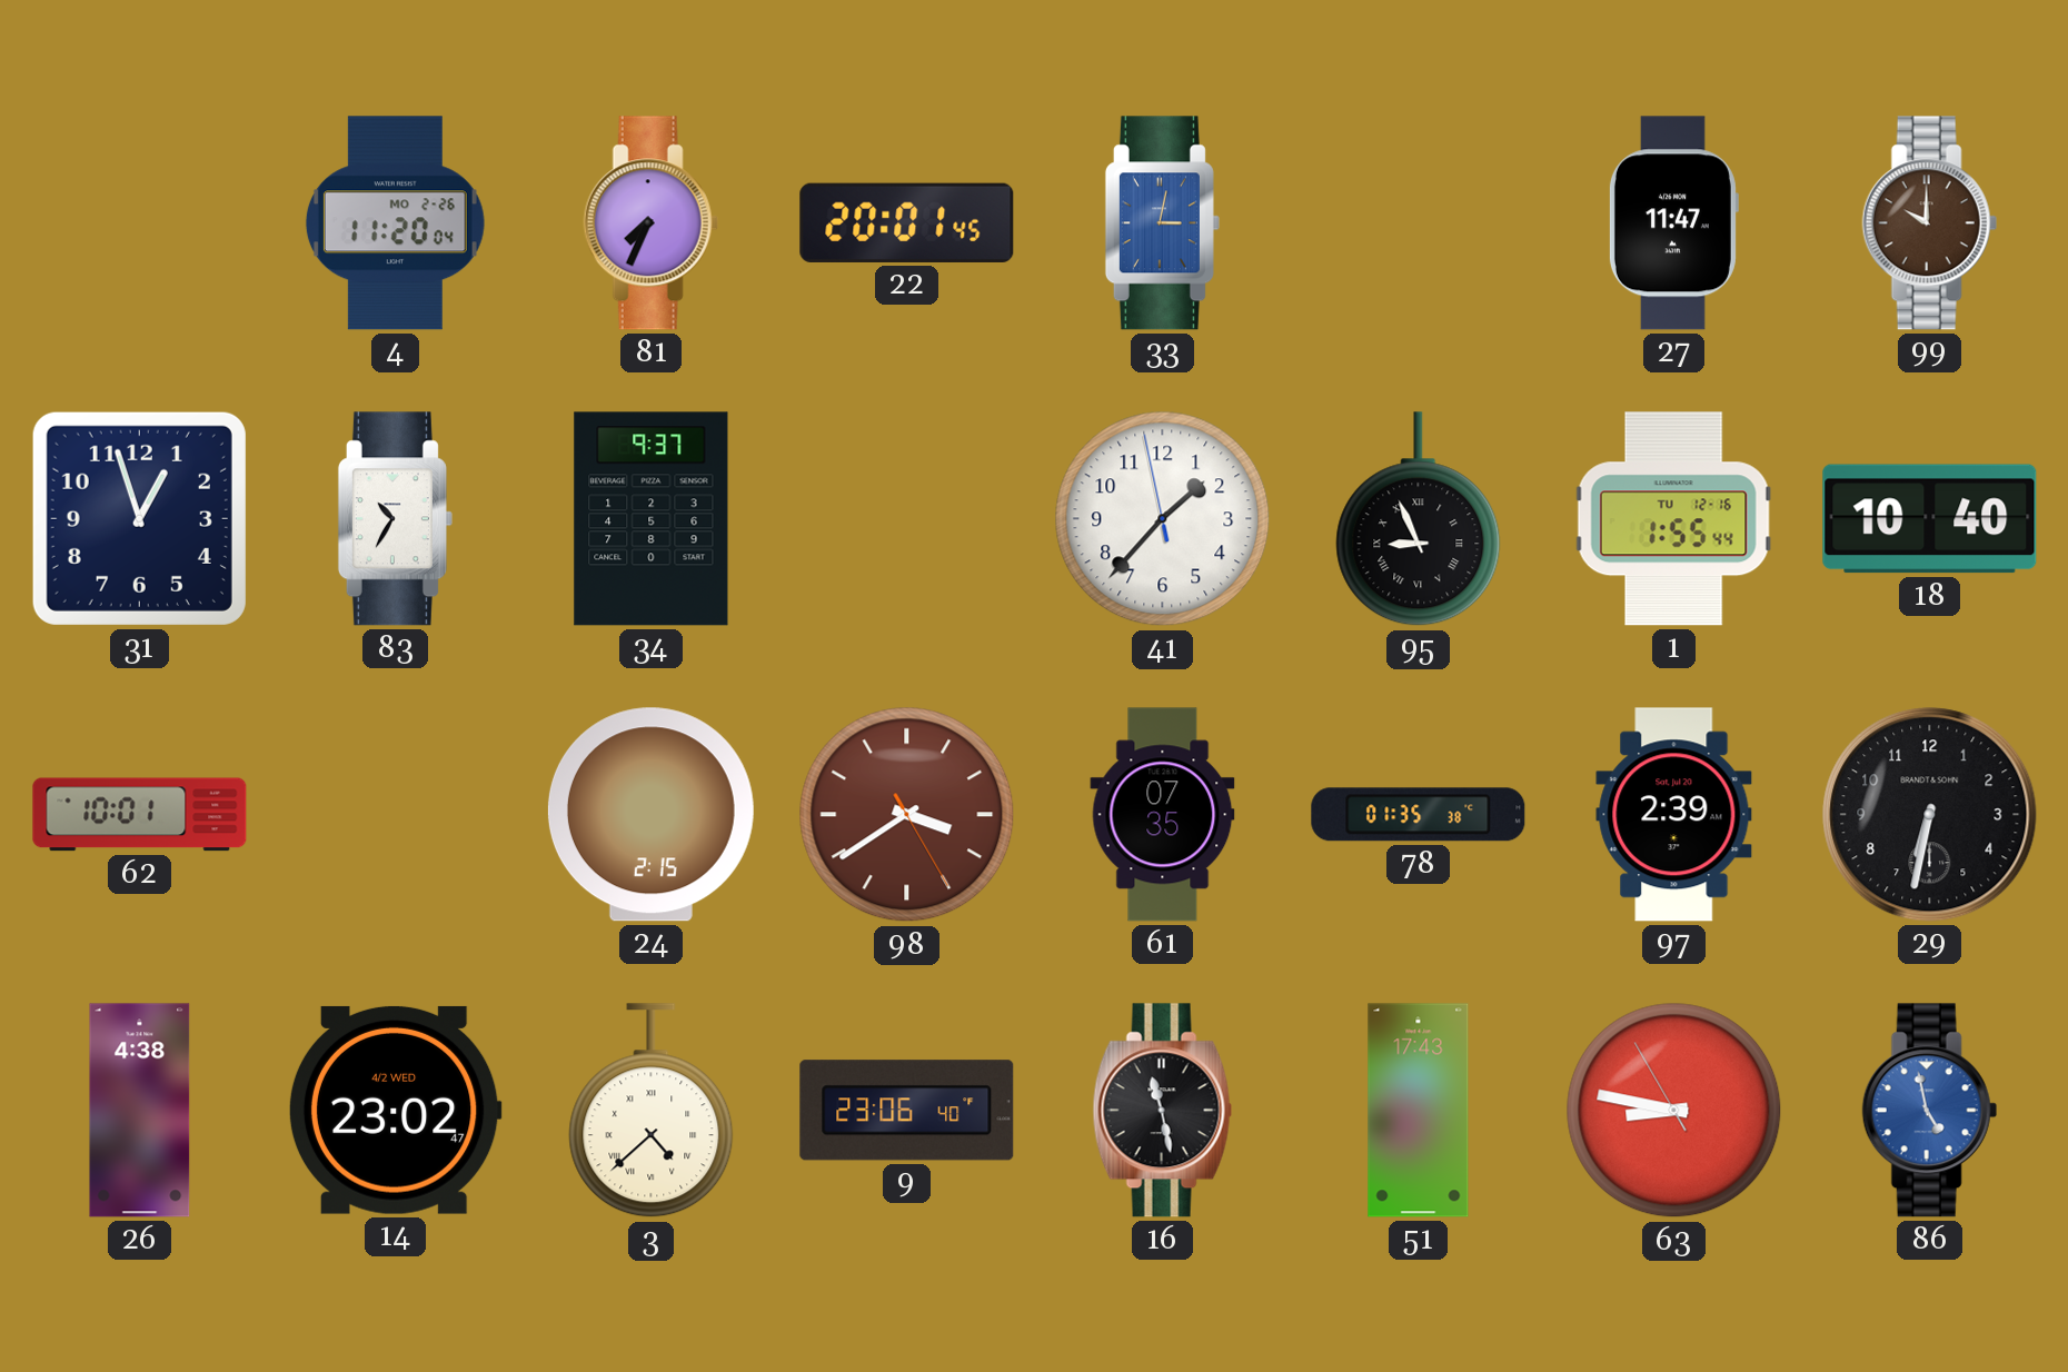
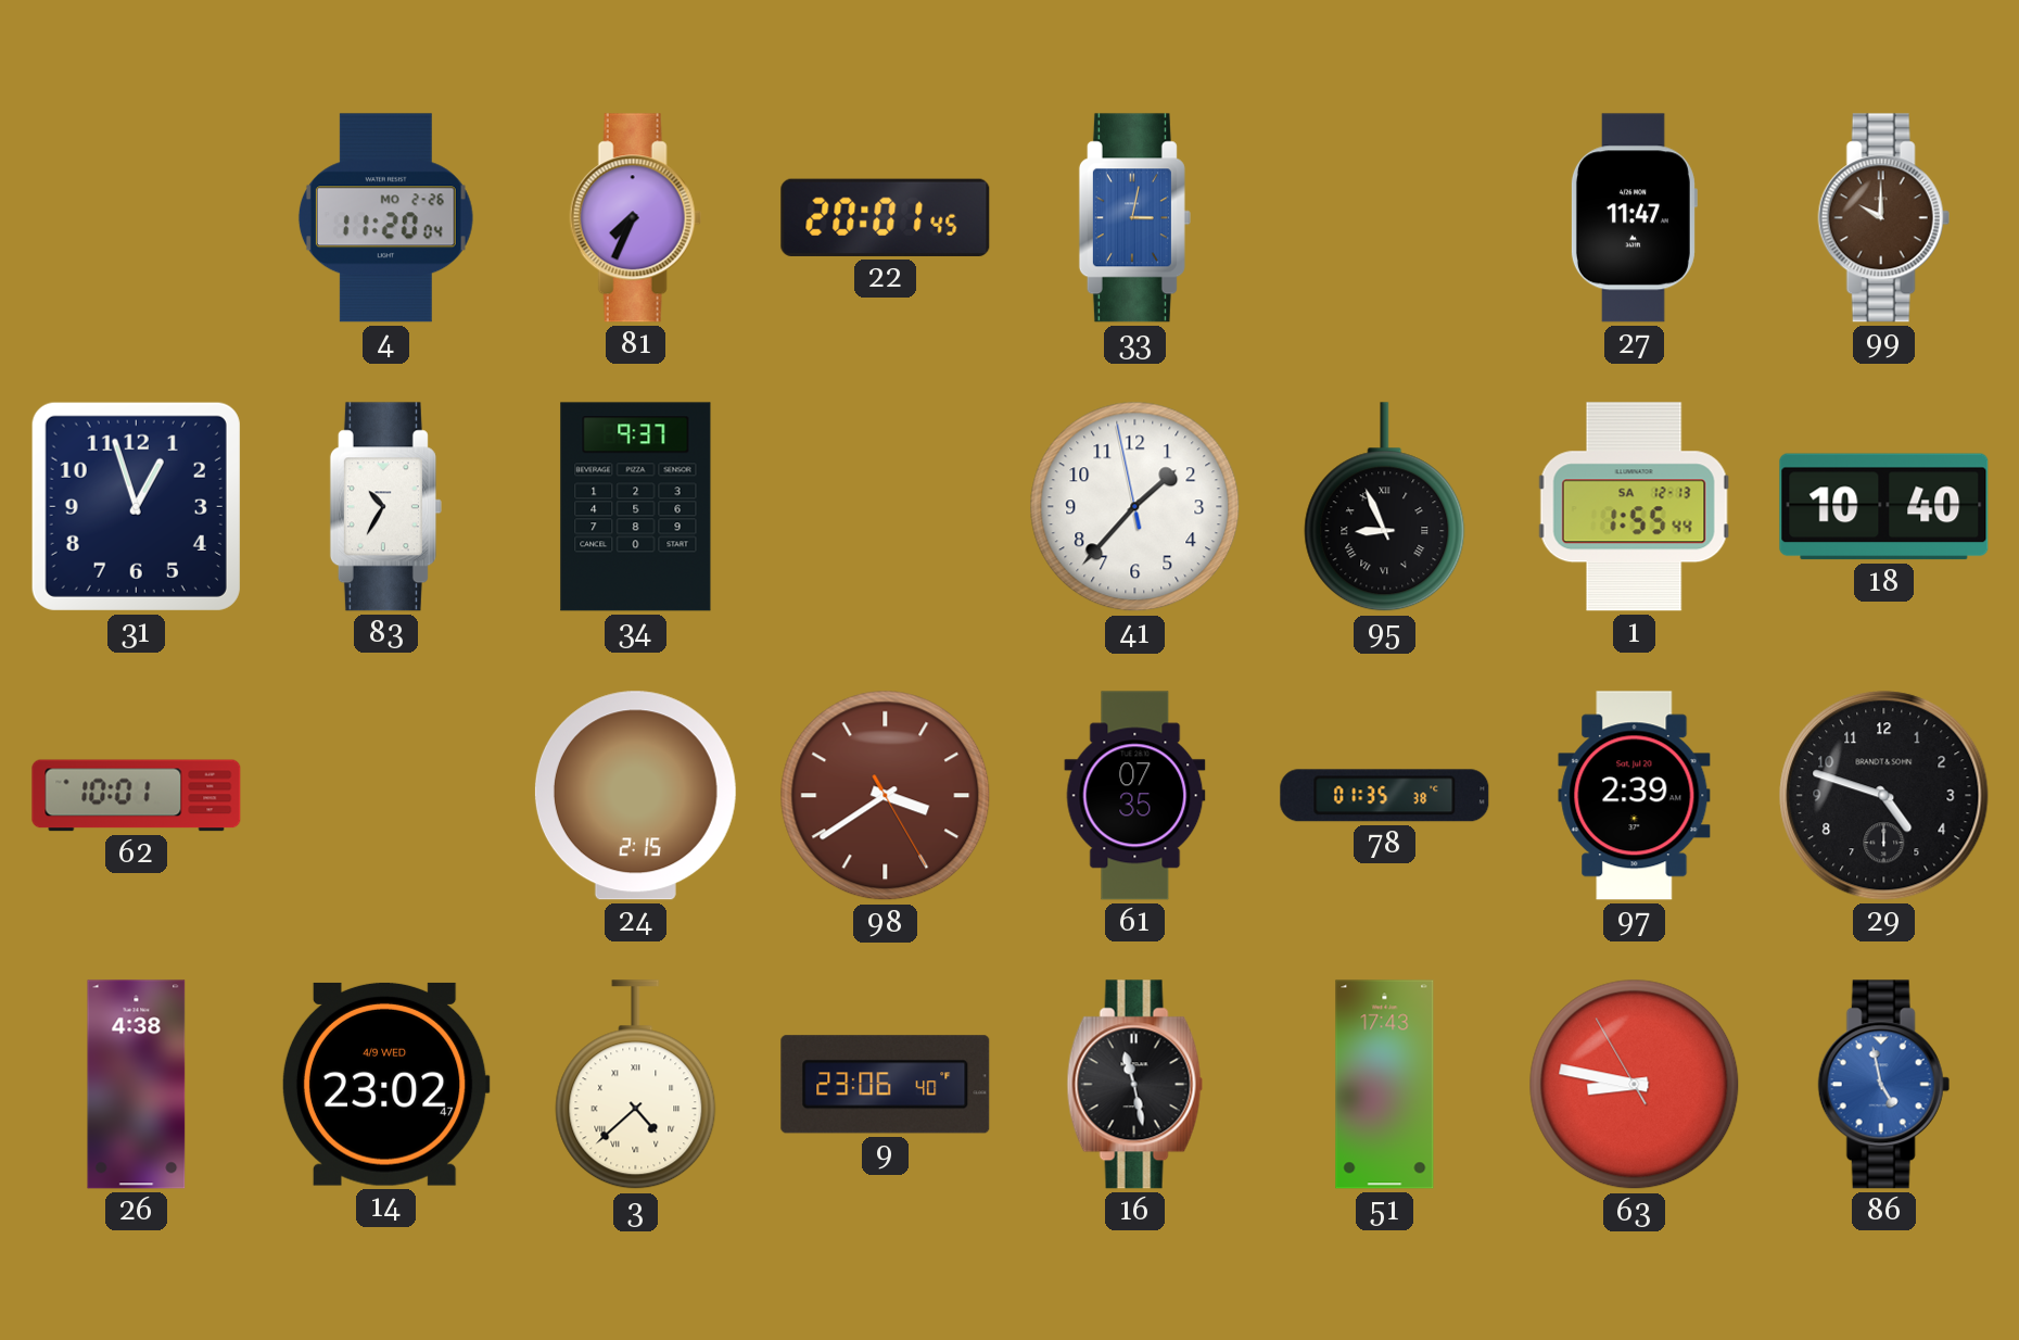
1 date: TU 12-16 -> SA 12-13 (1635, 507)
29: 6:32 -> 4:48 (1884, 796)
14 date: 4/2 WED -> 4/9 WED (385, 1084)
